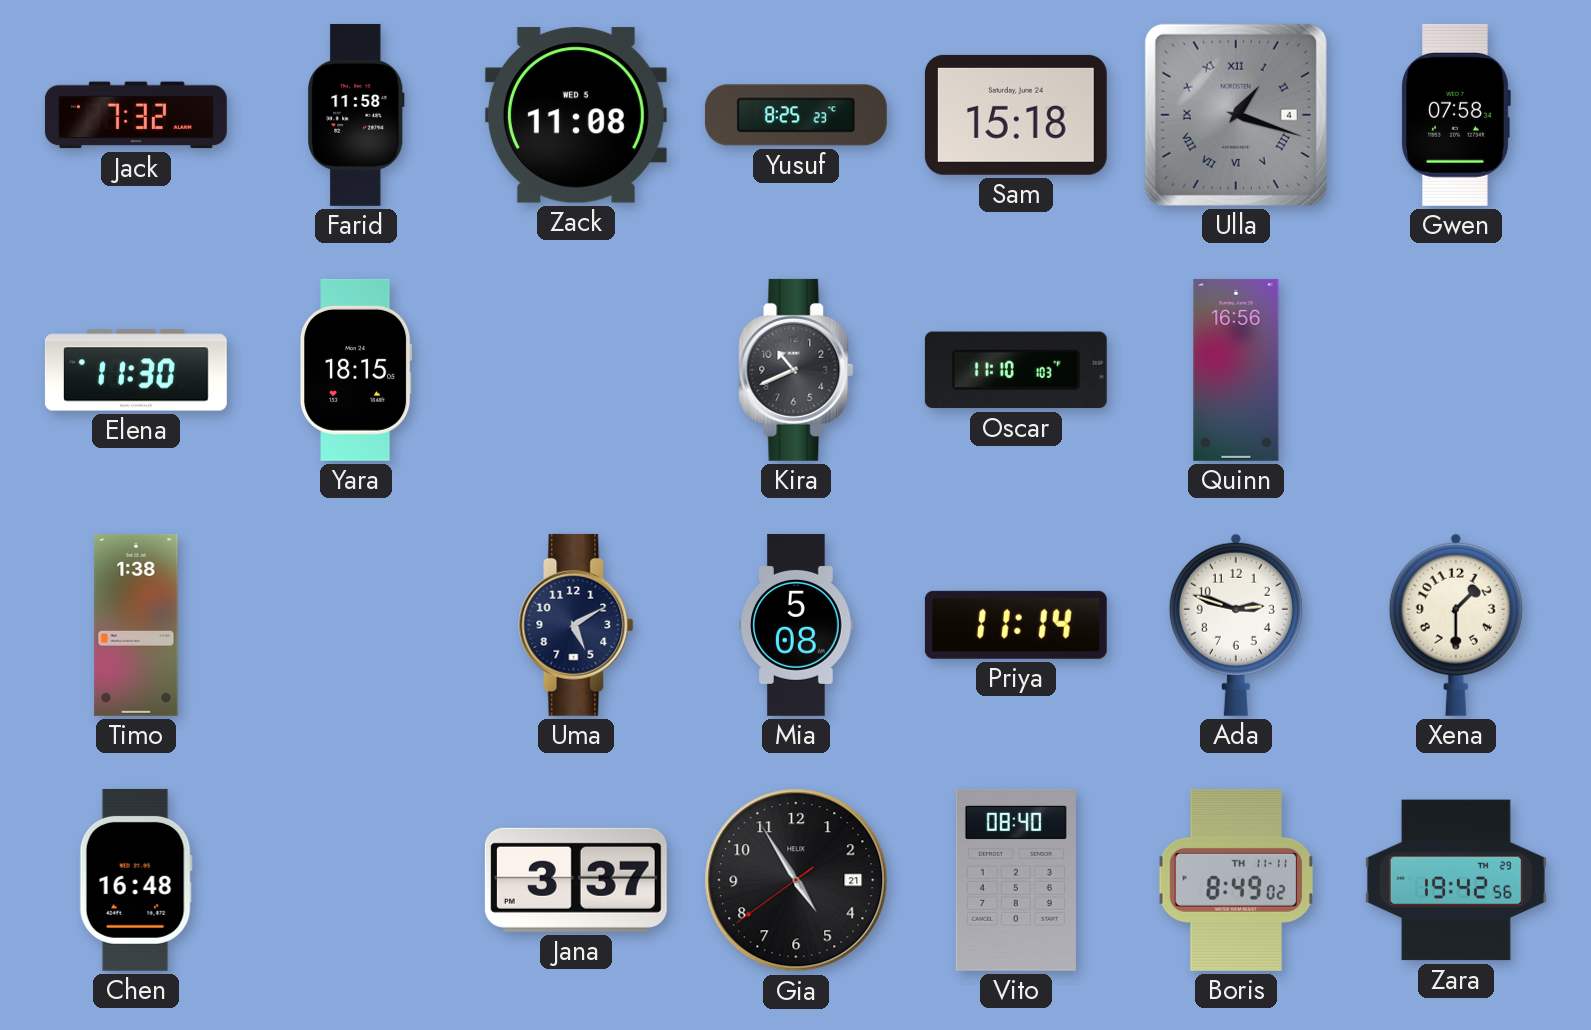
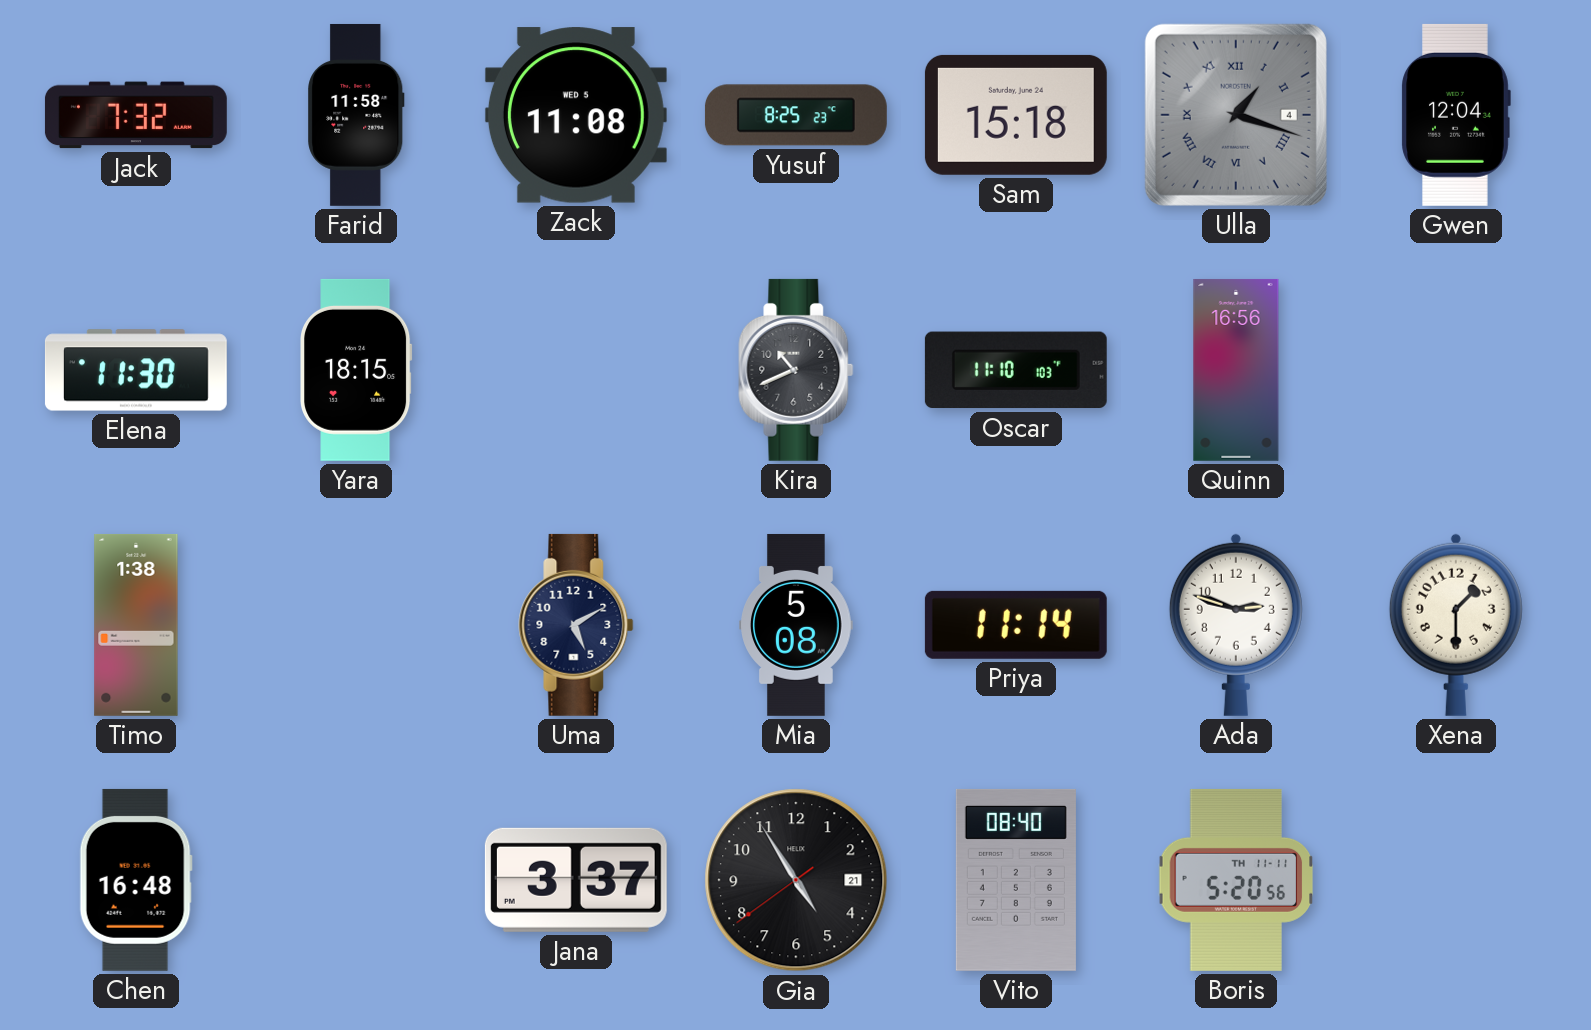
Gwen: 07:58 -> 12:04 (1456, 115)
Boris: 8:49 -> 5:20 (1236, 880)
Zara: 19:42 -> none (1456, 880)
